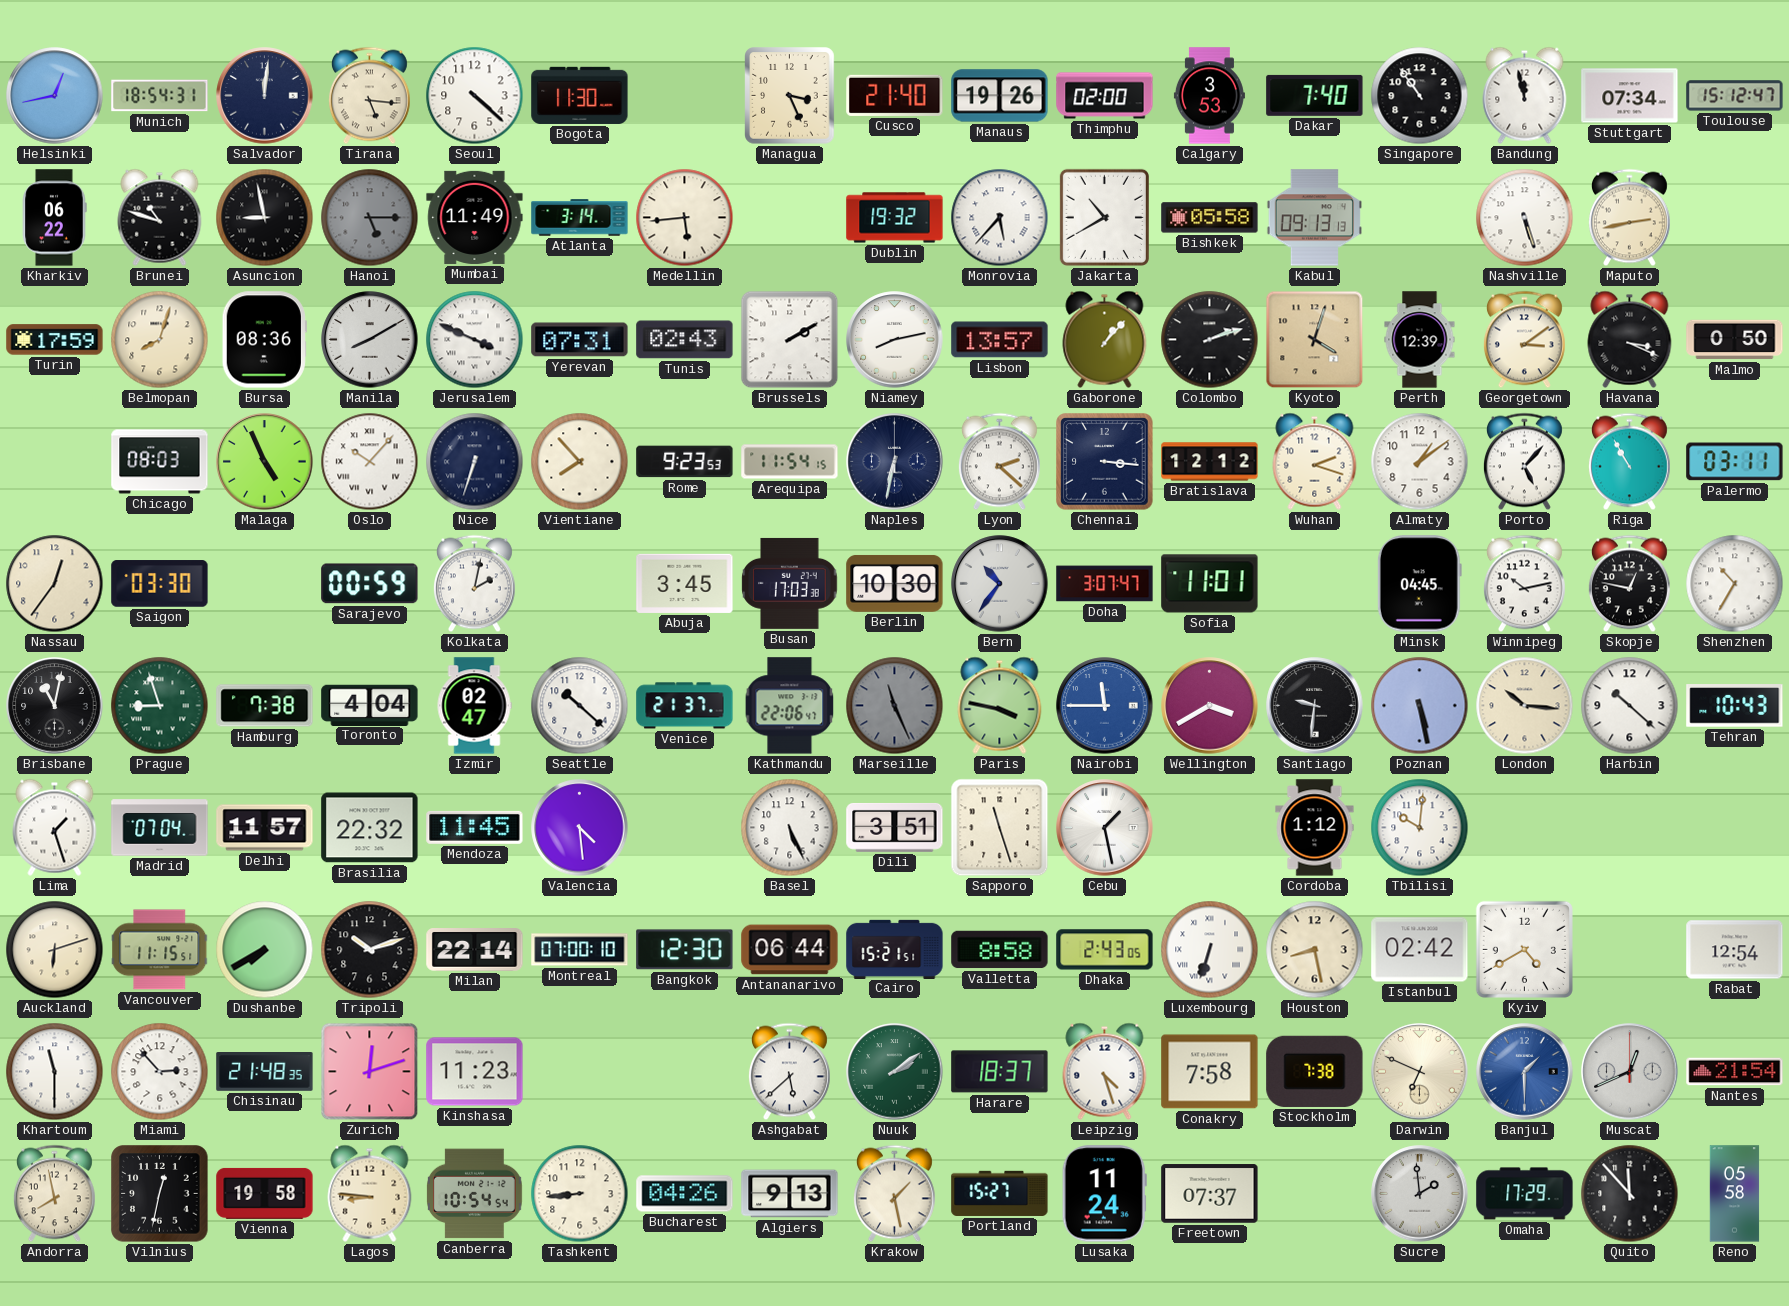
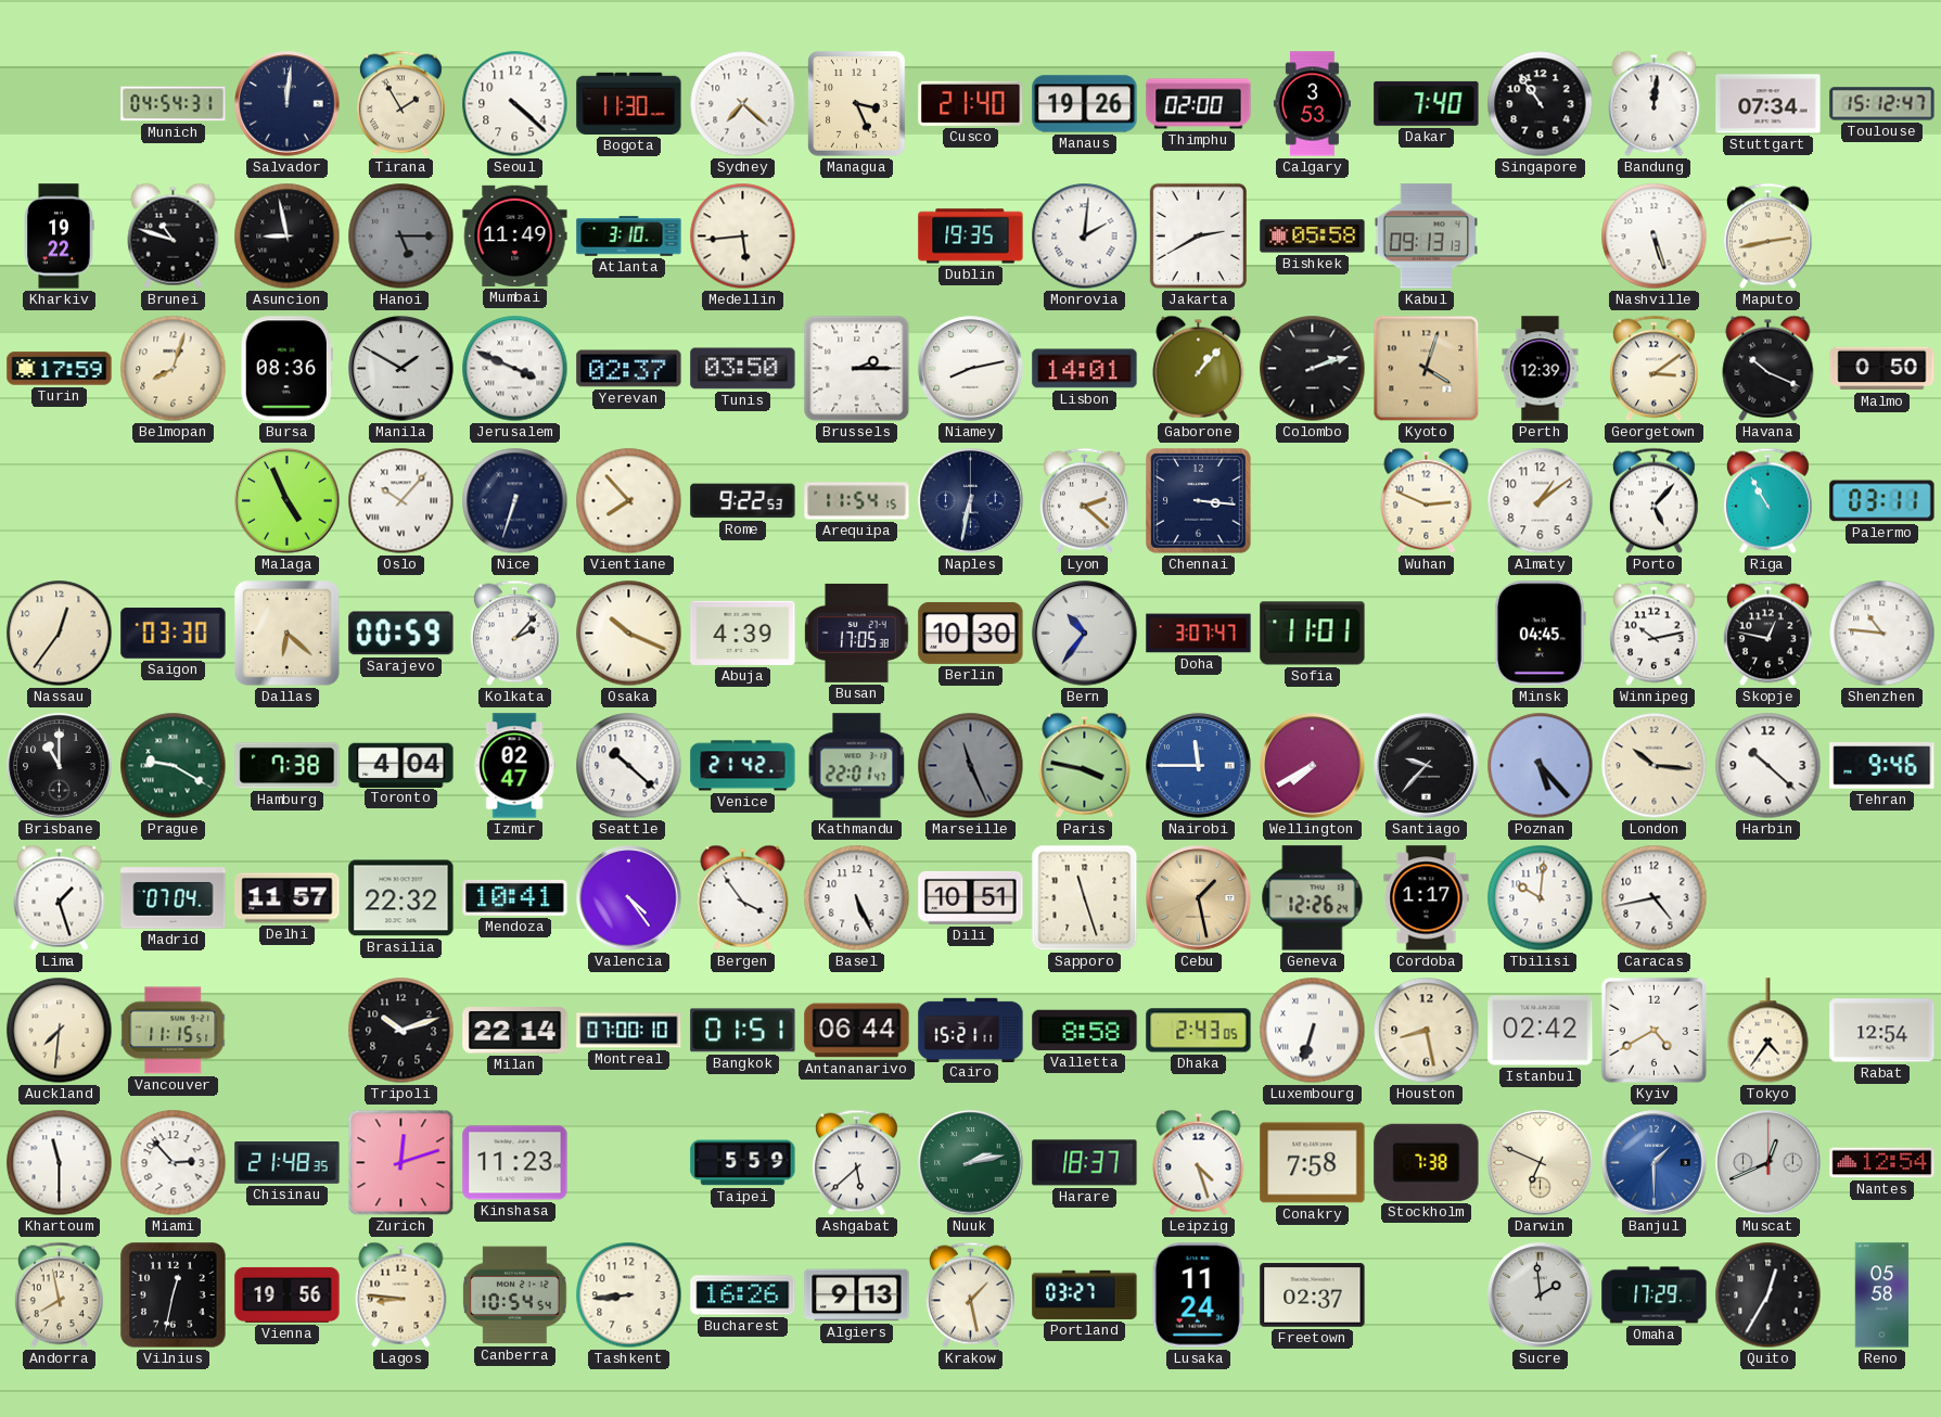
Helsinki: 12:43 -> none (55, 96)
Munich: 18:54 -> 04:54 (174, 104)
Tirana: 5:16 -> 1:55 (400, 104)
Sydney: none -> 7:22 (743, 104)
Bandung: 11:58 -> 12:01 (1655, 103)
Kharkiv: 06:22 -> 19:22 (59, 237)
Atlanta: 3:14 -> 3:10 (629, 237)
Dublin: 19:32 -> 19:35 (971, 237)
Monrovia: 5:37 -> 2:01 (1085, 237)
Jakarta: 10:40 -> 2:40 (1198, 235)
Manila: 8:10 -> 1:50 (401, 369)
Yerevan: 07:31 -> 02:37 (629, 369)
Tunis: 02:43 -> 03:50 (743, 369)
Brussels: 2:10 -> 2:15 (857, 369)
Lisbon: 13:57 -> 14:01 (1085, 369)
Havana: 3:19 -> 10:19 (1768, 368)
Chicago: 08:03 -> none (160, 462)
Rome: 9:23 -> 9:22 (743, 501)
Bratislava: 12:12 -> none (1210, 462)
Wuhan: 2:18 -> 2:49 (1427, 500)
Dallas: none -> 6:22 (288, 634)
Kolkata: 2:02 -> 2:07 (514, 634)
Osaka: none -> 10:19 (629, 634)
Abuja: 3:45 -> 4:39 (743, 633)
Busan: 17:03 -> 17:05 (857, 633)
Shenzhen: 10:35 -> 10:46 (1882, 634)
Brisbane: 11:02 -> 11:00 (60, 766)
Prague: 8:57 -> 9:20 (174, 766)
Venice: 21:37 -> 21:42 (743, 766)
Kathmandu: 22:06 -> 22:01 (857, 766)
Wellington: 3:40 -> 7:40 (1313, 766)
Santiago: 9:31 -> 9:37 (1427, 766)
Poznan: 5:28 -> 5:23 (1541, 766)
Tehran: 10:43 -> 9:46 (1882, 766)
Mendoza: 11:45 -> 10:41 (515, 897)
Valencia: 4:29 -> 4:24 (629, 898)
Bergen: none -> 3:54 (743, 897)
Dili: 3:51 -> 10:51 (971, 897)
Cebu dial: white -> champagne (1199, 898)
Geneva: none -> 12:26 (1313, 898)
Cordoba: 1:12 -> 1:17 (1427, 898)
Caracas: none -> 4:43 (1655, 898)
Auckland: 6:12 -> 7:31 (60, 1031)
Dushanbe: 7:40 -> none (265, 950)
Bangkok: 12:30 -> 01:51 (743, 1031)
Cairo: 15:21:51 -> 15:21:11 (971, 1030)
Tokyo: none -> 4:36 (1768, 1031)
Taipei: none -> 5:59 (743, 1163)
Nuuk: 2:09 -> 2:13 (971, 1163)
Nantes: 21:54 -> 12:54 (1882, 1163)
Vienna: 19:58 -> 19:56 (288, 1294)
Bucharest: 04:26 -> 16:26 (743, 1295)
Portland: 15:27 -> 03:27 (1085, 1294)
Freetown: 07:37 -> 02:37 (1313, 1295)
Quito: 11:53 -> 12:35 (1768, 1295)
